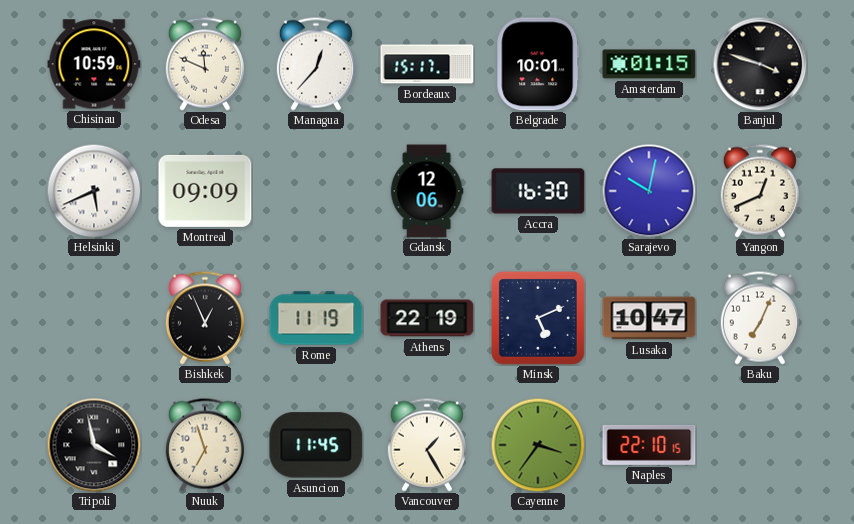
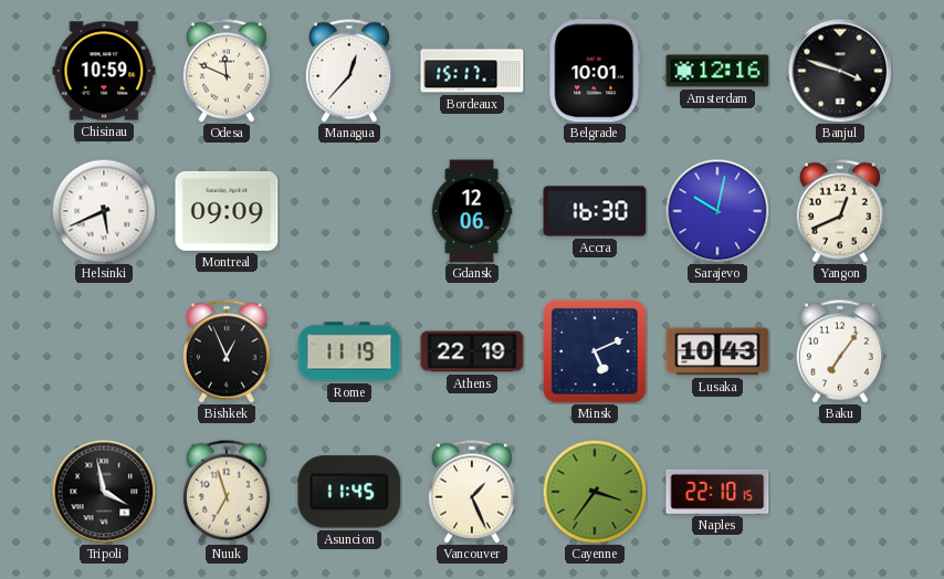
Amsterdam: 01:15 -> 12:16 (717, 71)
Lusaka: 10:47 -> 10:43 (717, 351)
Baku: 7:04 -> 7:06 (840, 351)
Vancouver: 1:25 -> 1:26 (472, 492)
